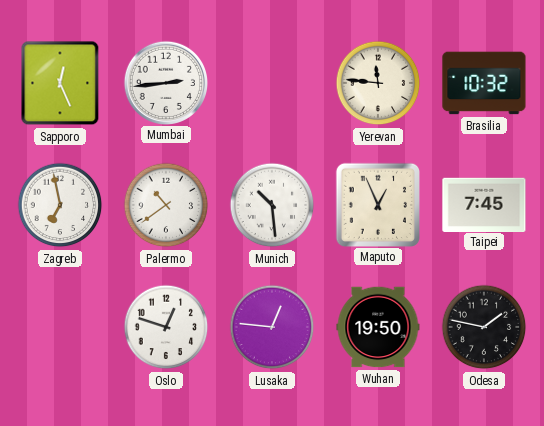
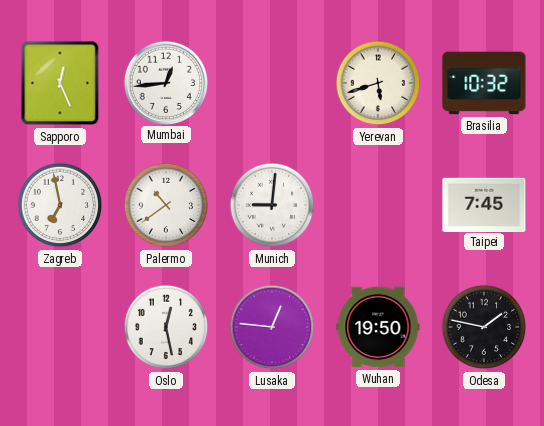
Mumbai: 2:44 -> 12:44 (165, 82)
Yerevan: 11:46 -> 5:42 (378, 83)
Munich: 10:29 -> 9:01 (272, 205)
Maputo: 12:56 -> none (377, 204)
Oslo: 12:48 -> 12:28 (166, 327)
